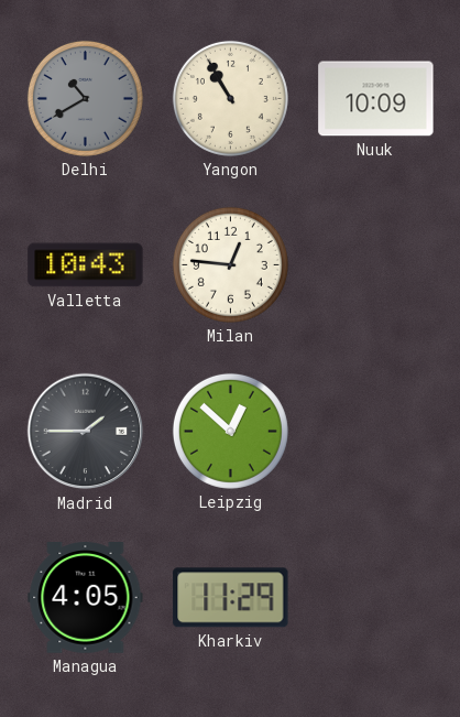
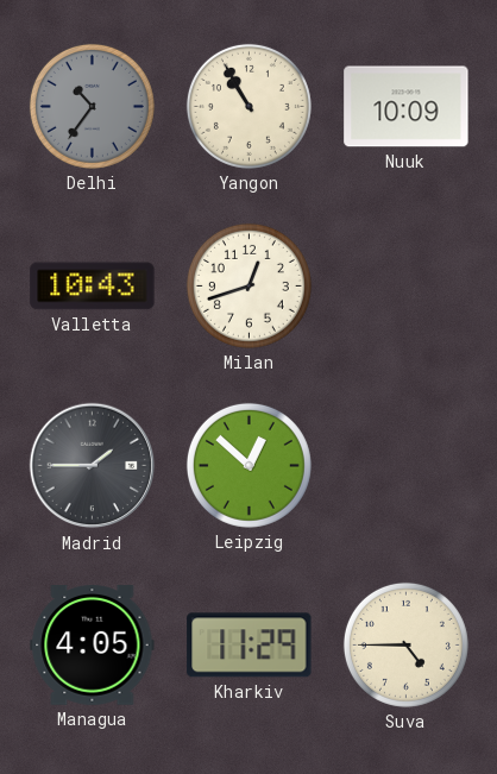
Delhi: 10:40 -> 10:36 (92, 106)
Milan: 12:46 -> 12:42 (248, 285)
Suva: none -> 4:45 (405, 644)
